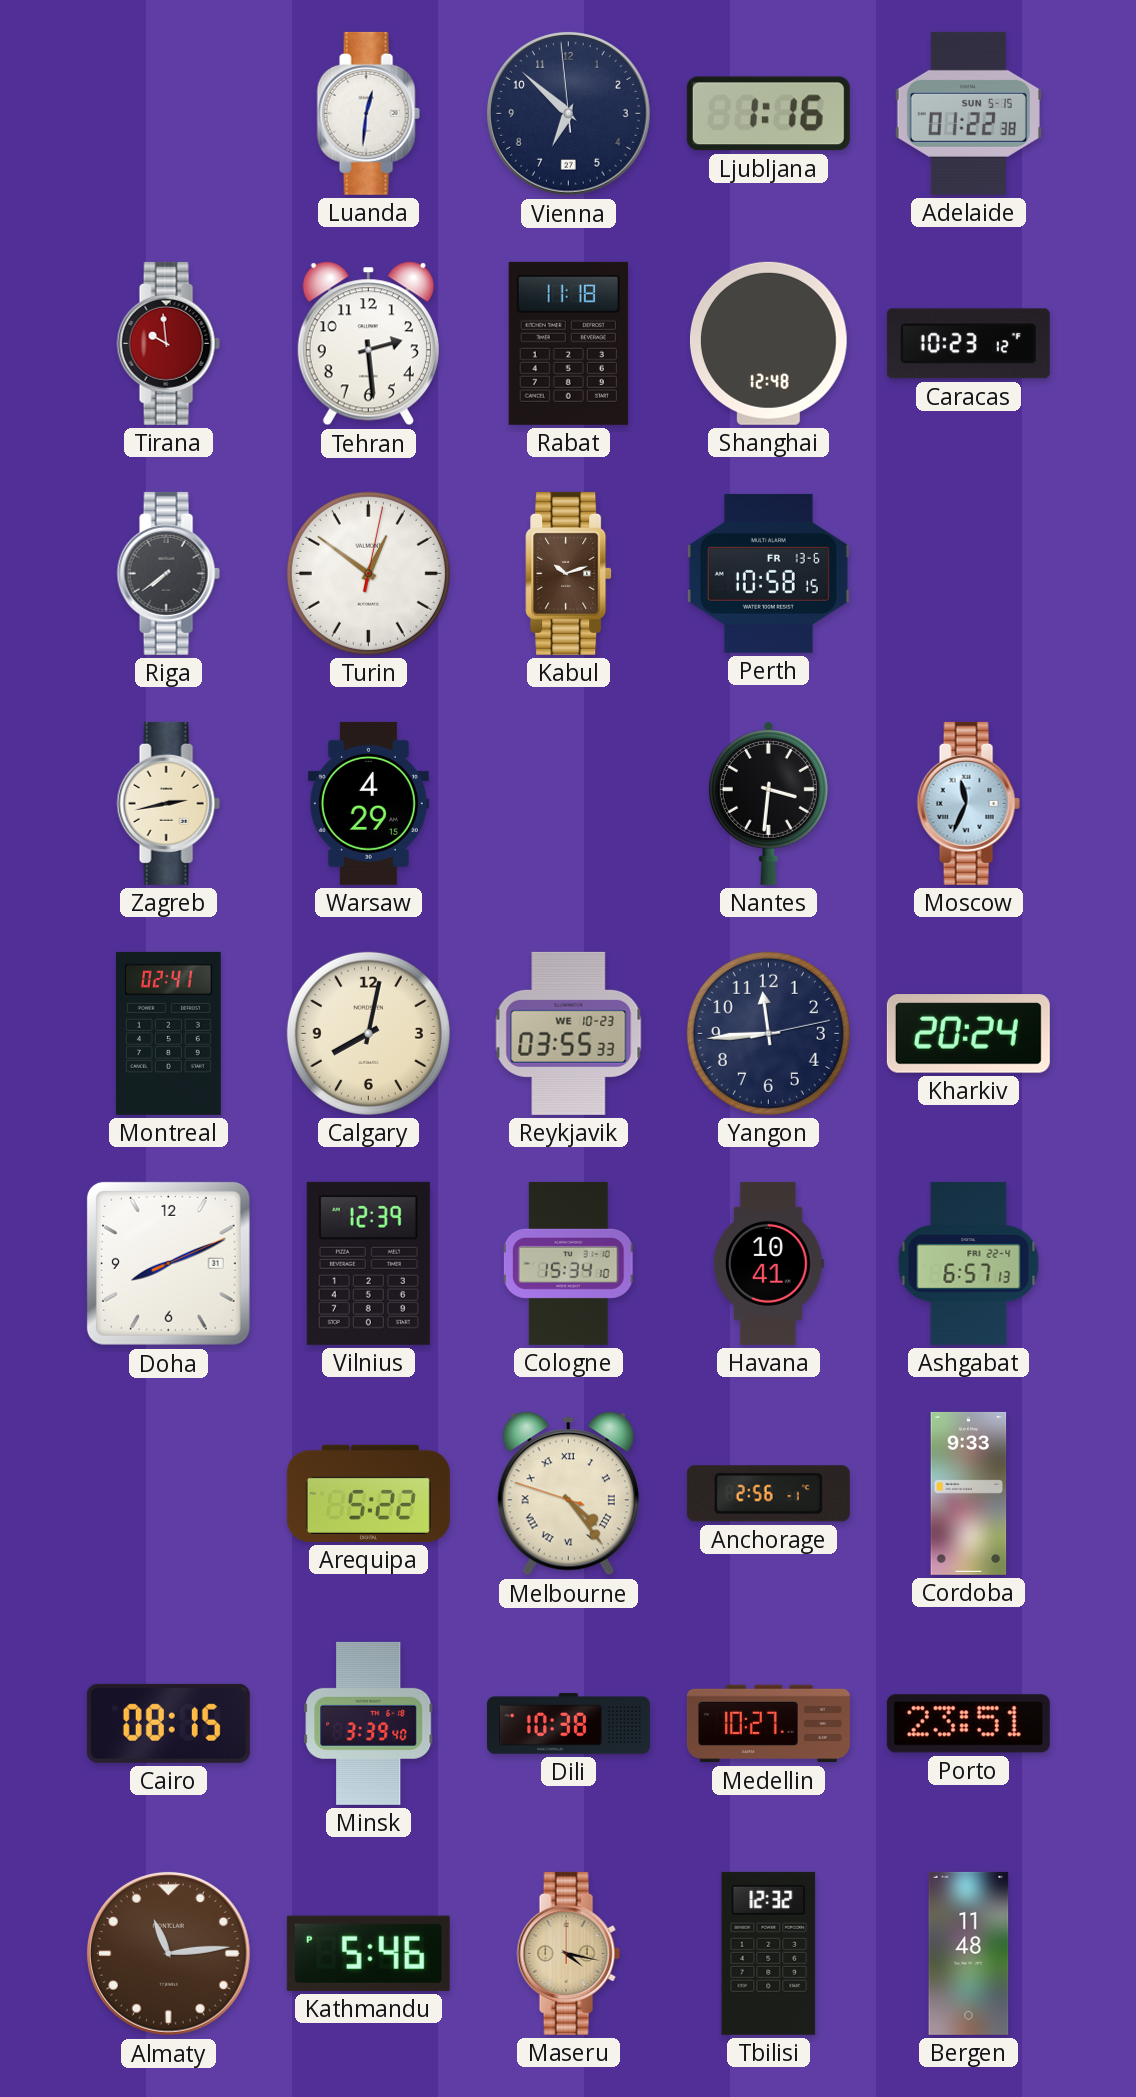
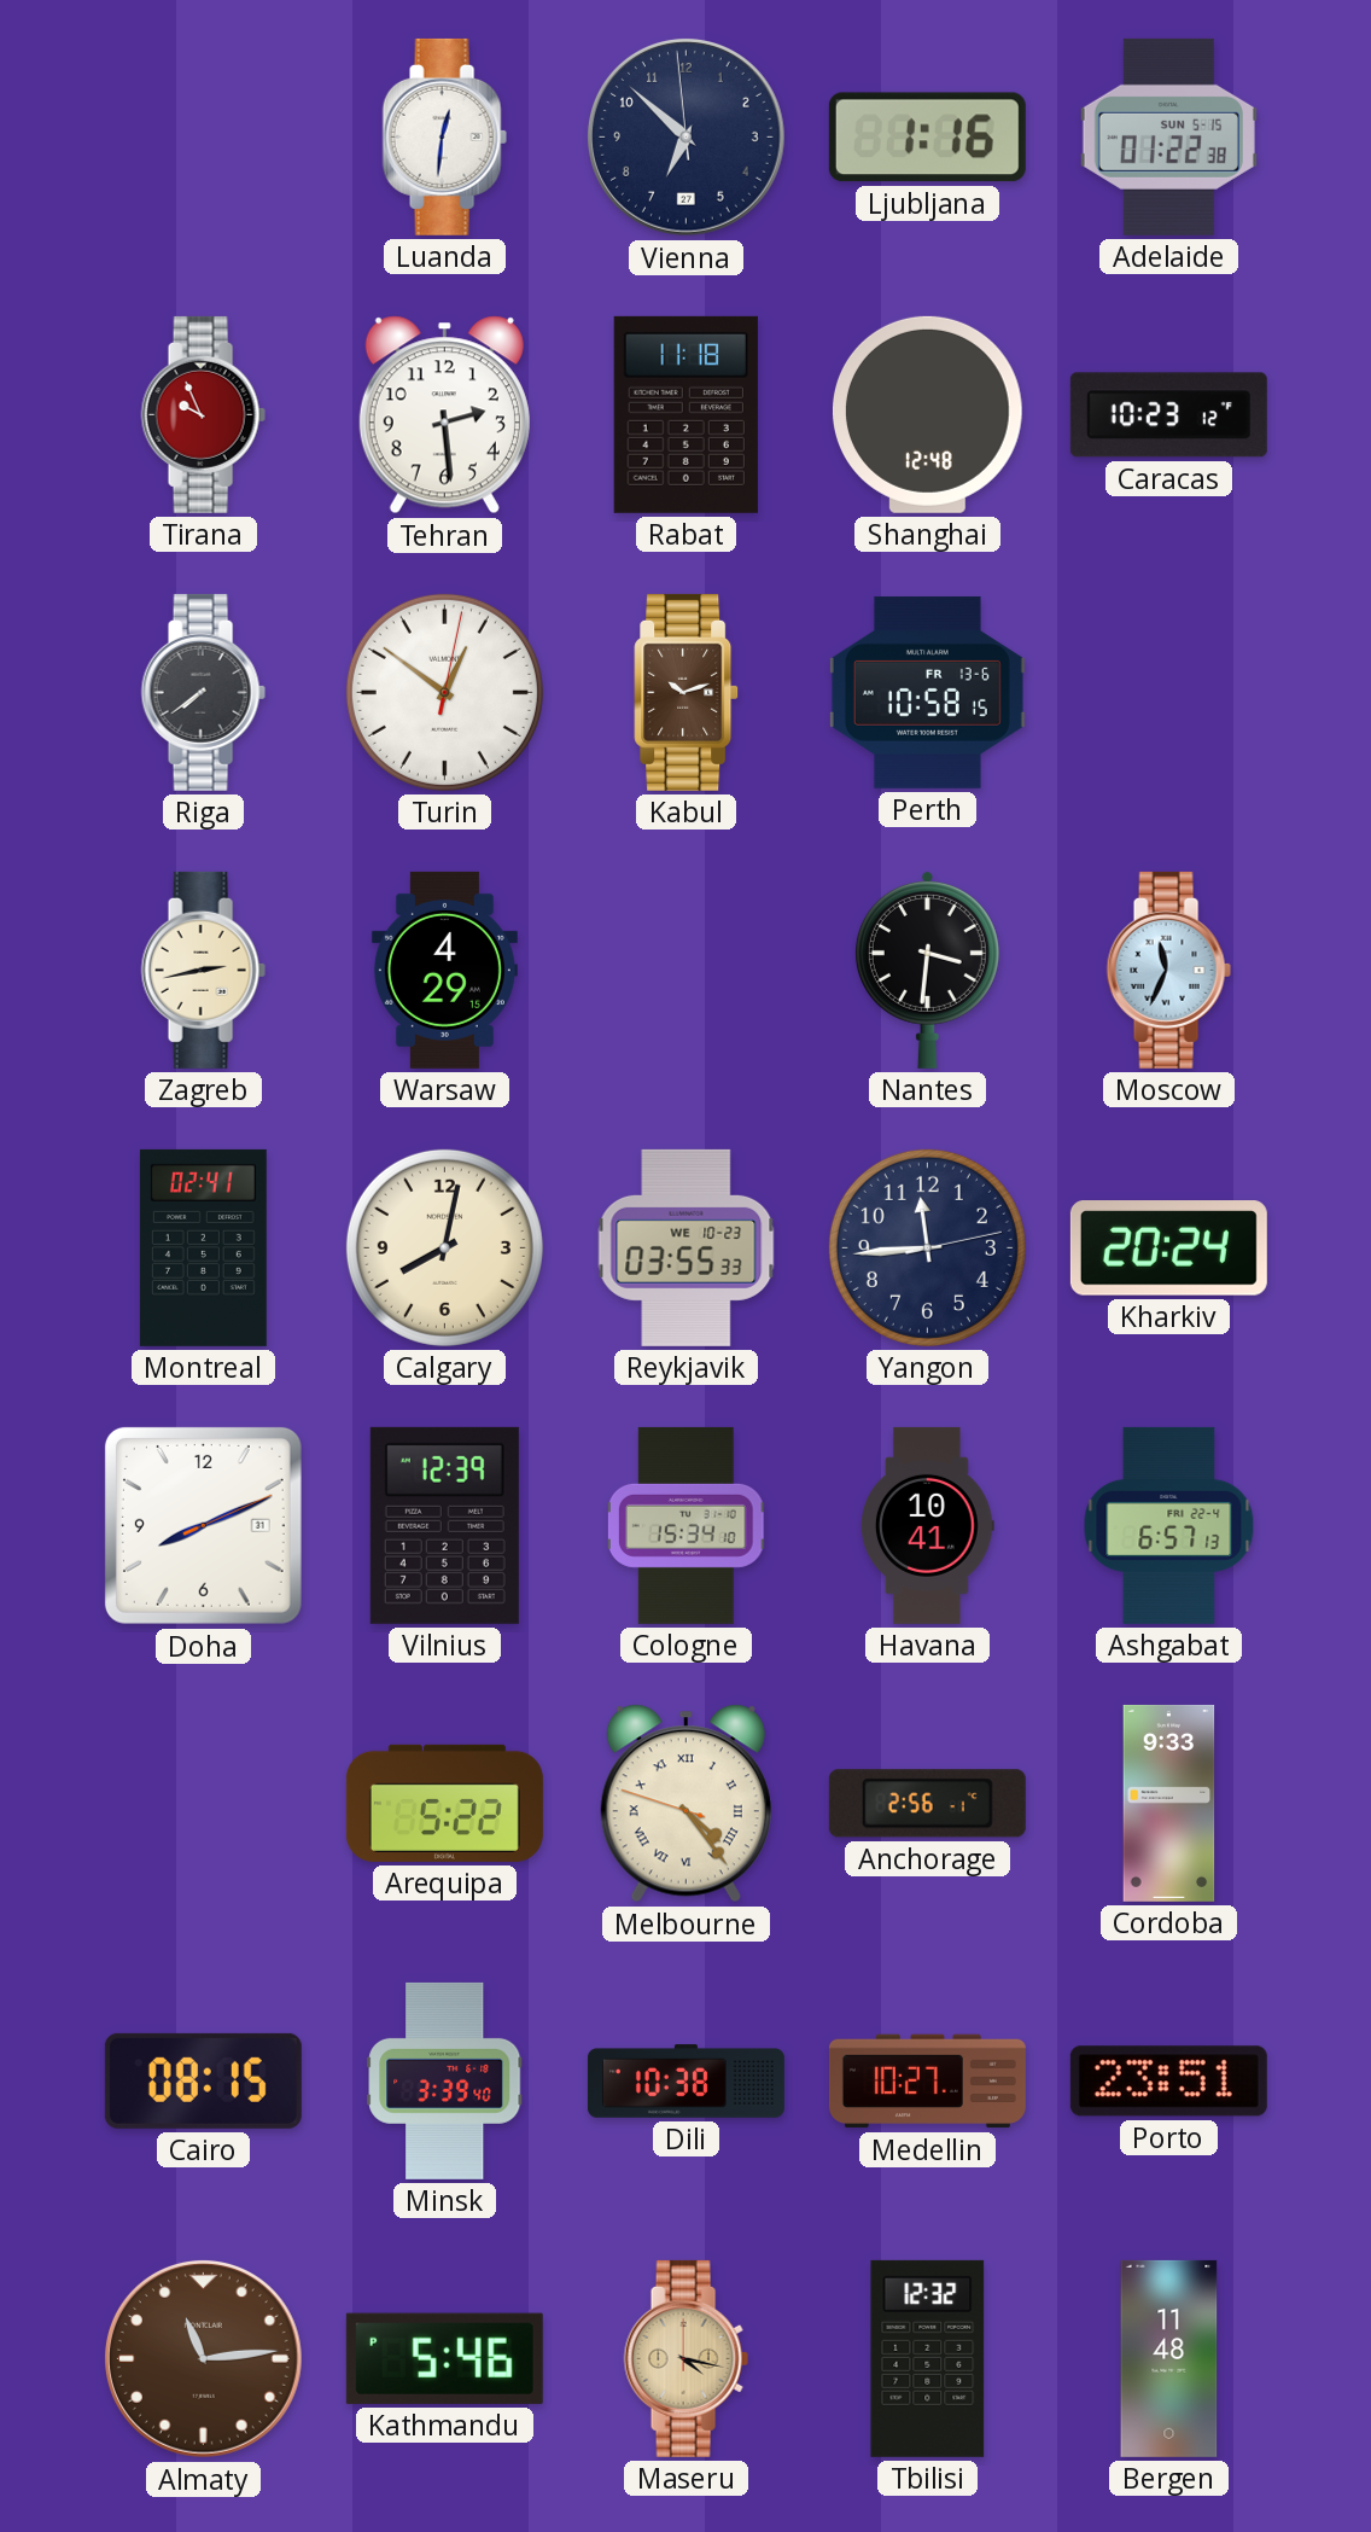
Tirana: 9:59 -> 9:56 (203, 414)
